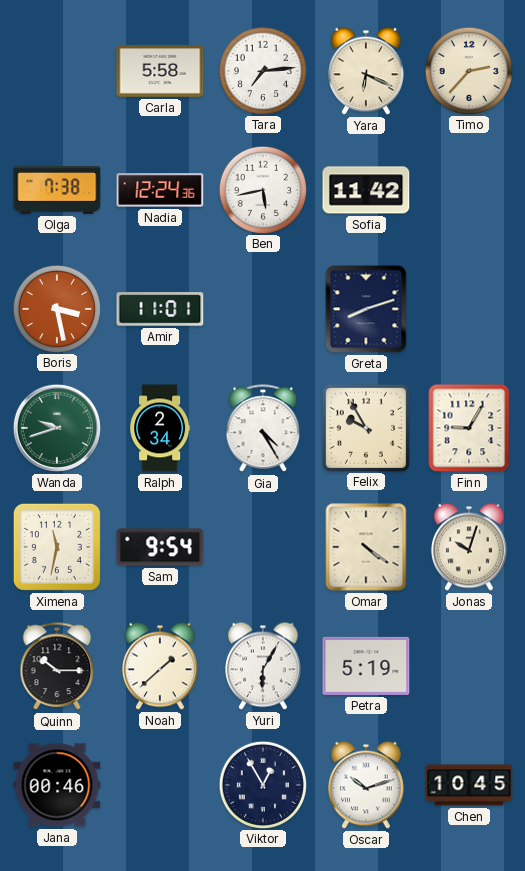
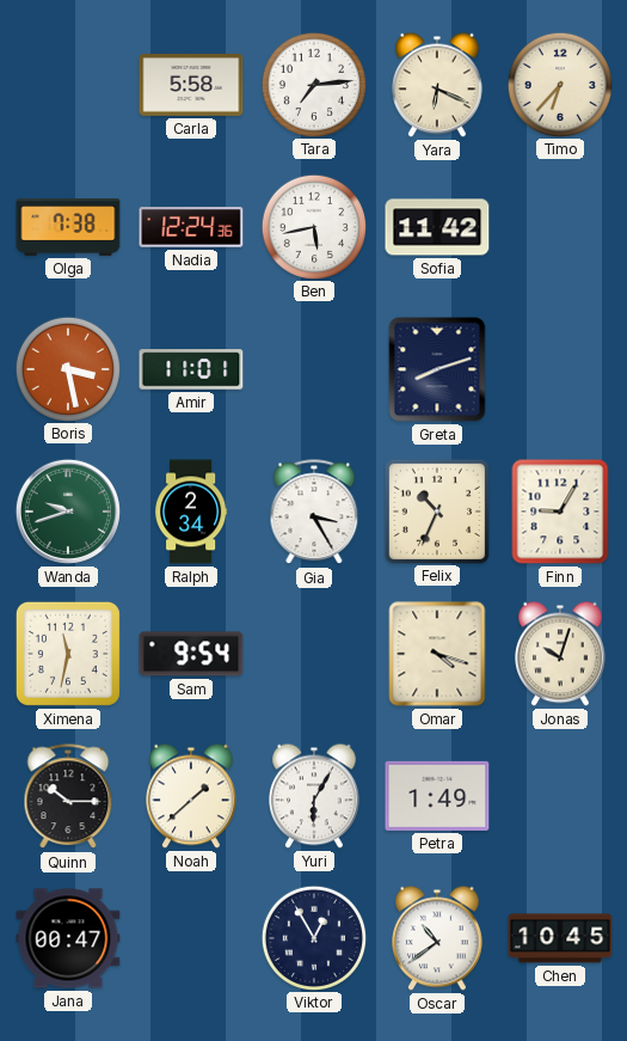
Timo: 2:37 -> 6:37 (559, 84)
Gia: 4:25 -> 3:25 (314, 513)
Felix: 9:55 -> 10:34 (436, 510)
Omar: 4:21 -> 4:18 (437, 654)
Petra: 5:19 -> 1:49 (437, 796)
Jana: 00:46 -> 00:47 (68, 938)
Oscar: 10:12 -> 10:39 (438, 938)
